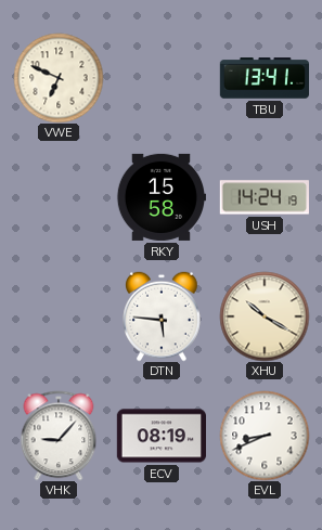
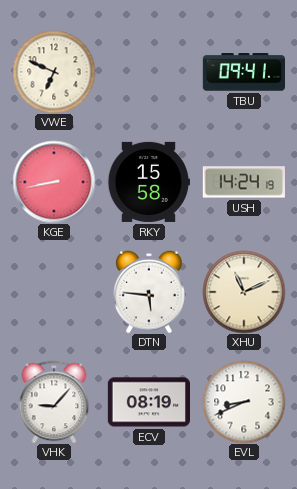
TBU: 13:41 -> 09:41 (243, 72)
KGE: none -> 8:43 (54, 182)
XHU: 10:20 -> 11:11 (244, 292)
